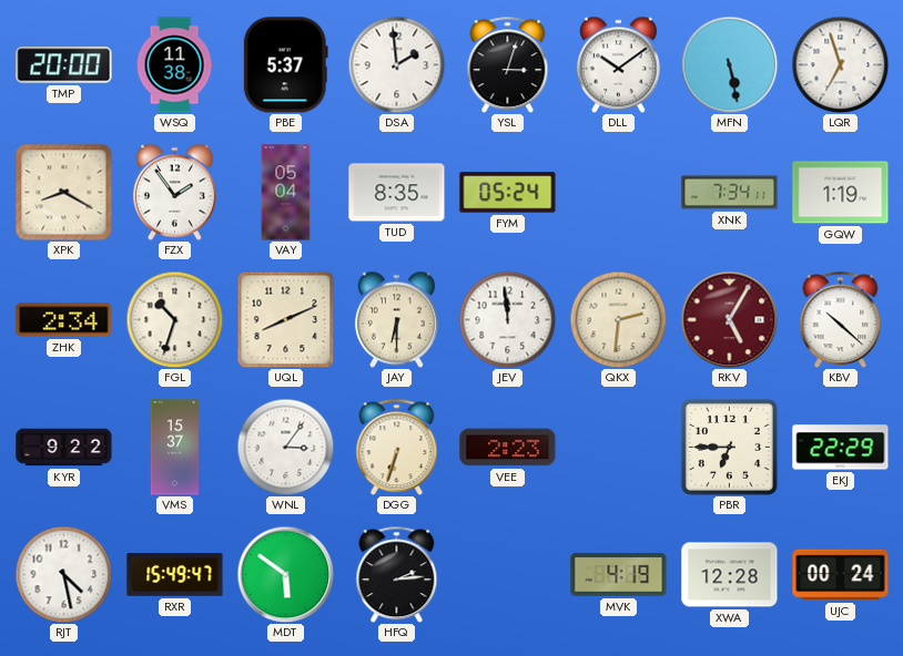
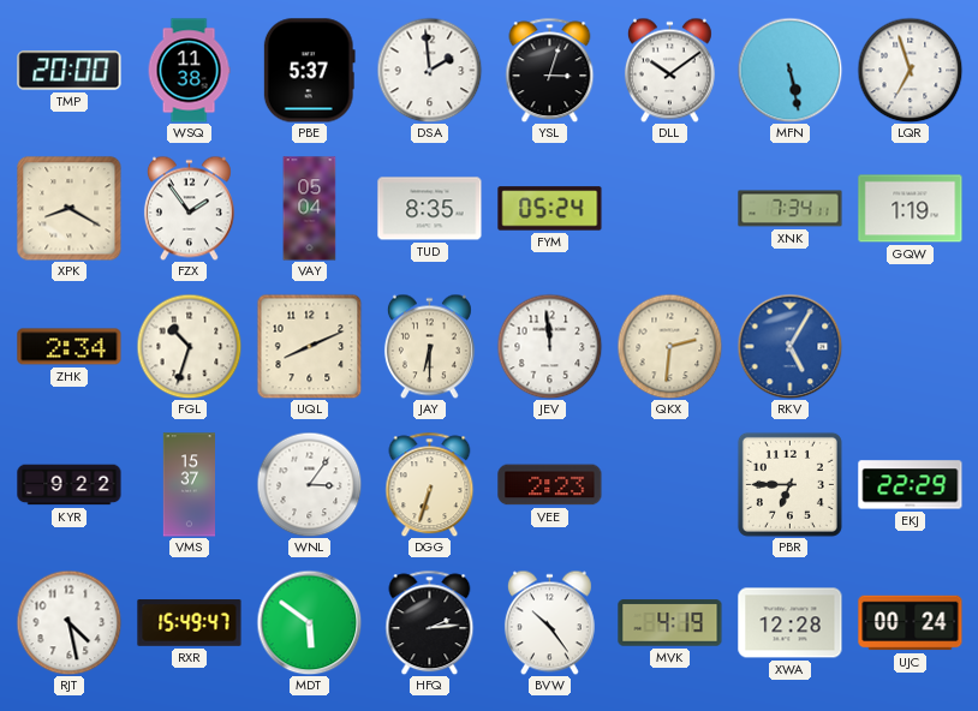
RKV dial: burgundy -> blue (789, 346)
KBV: 10:22 -> none (841, 319)
BVW: none -> 10:24 (549, 622)
